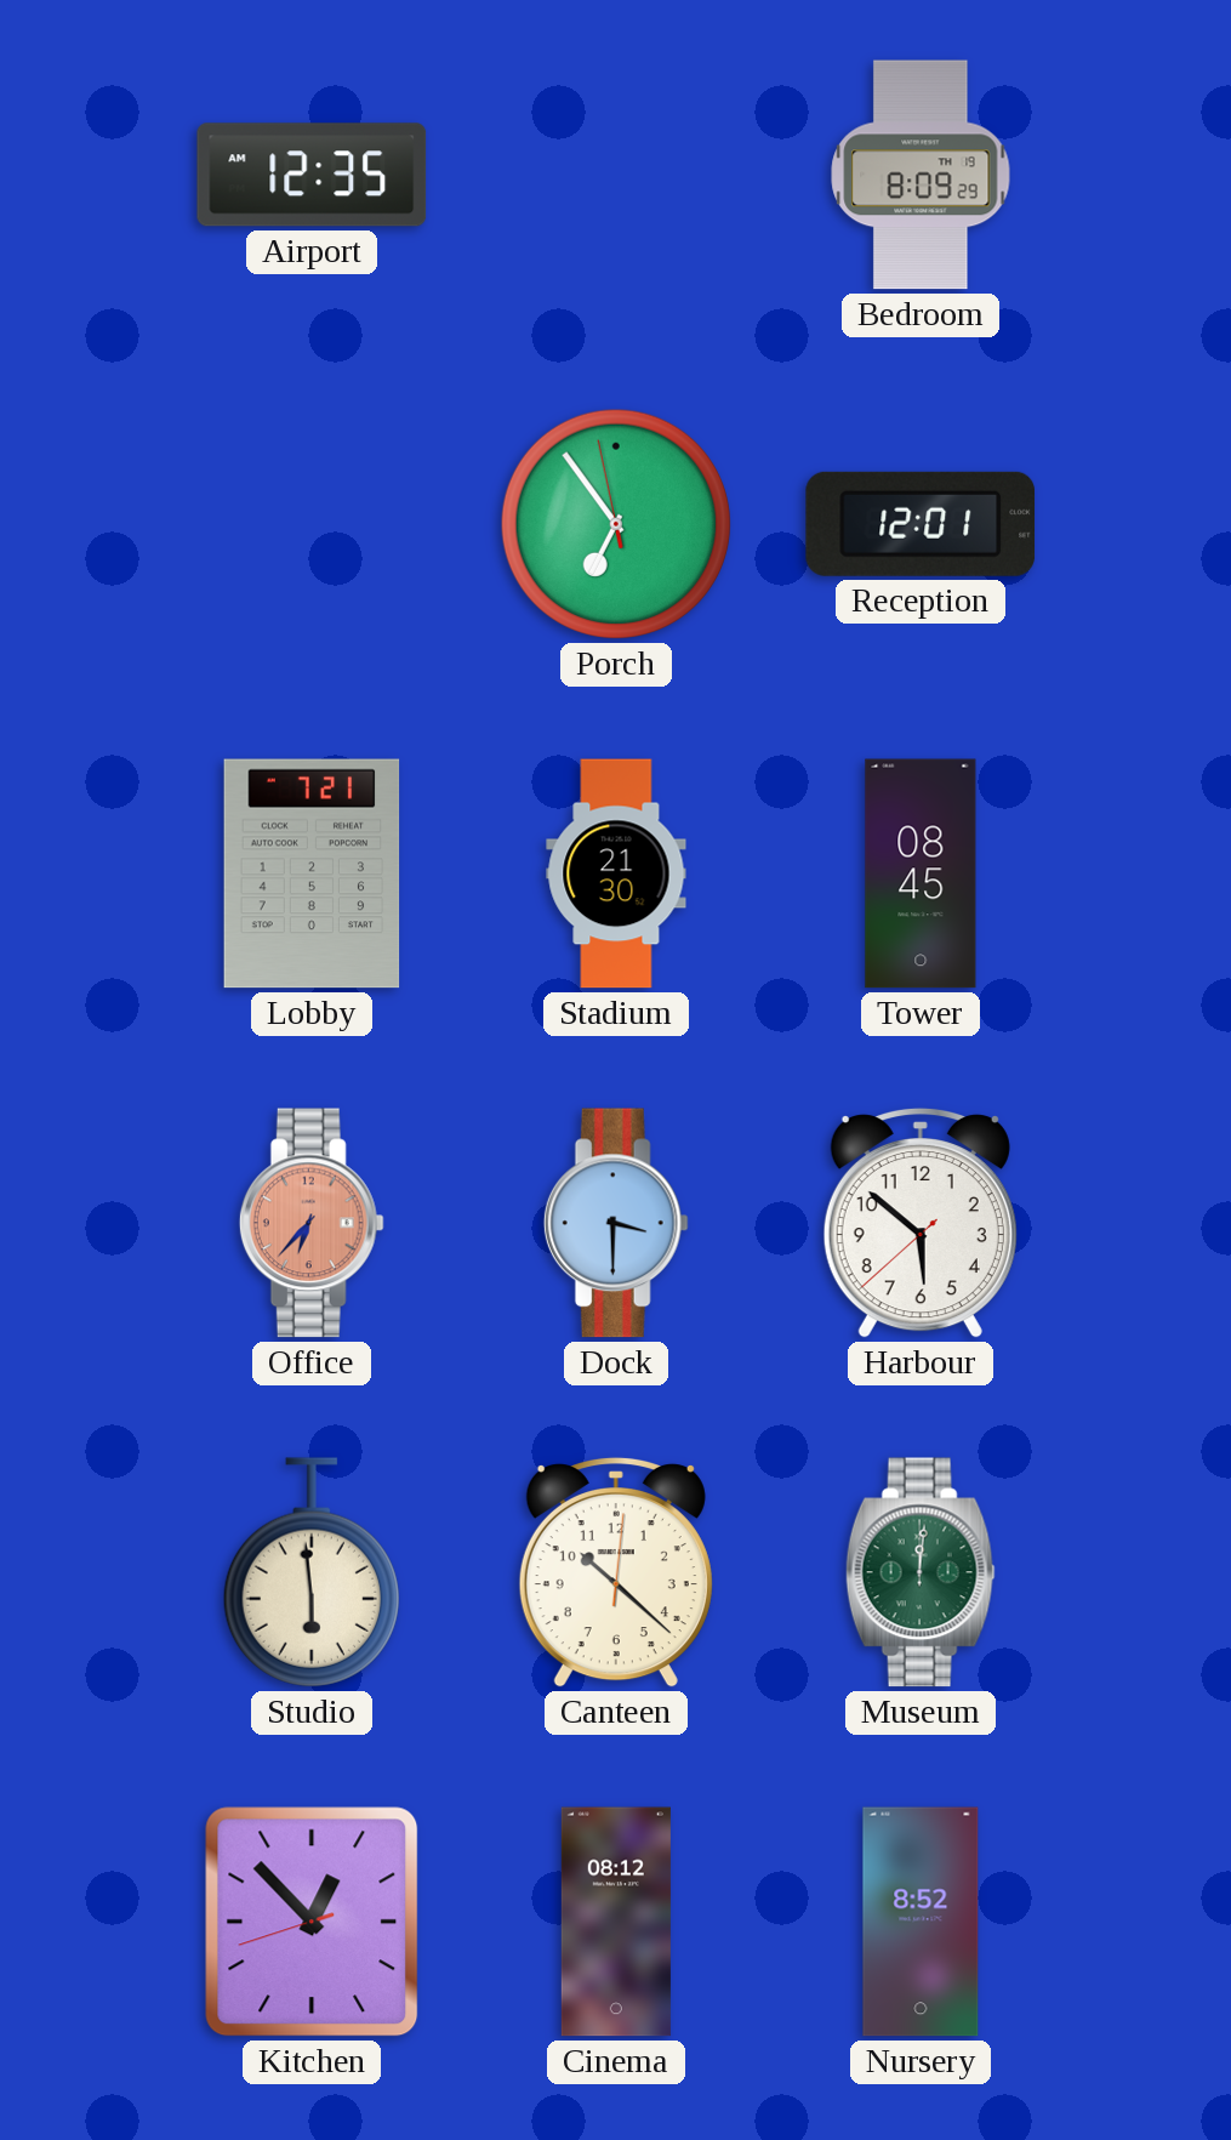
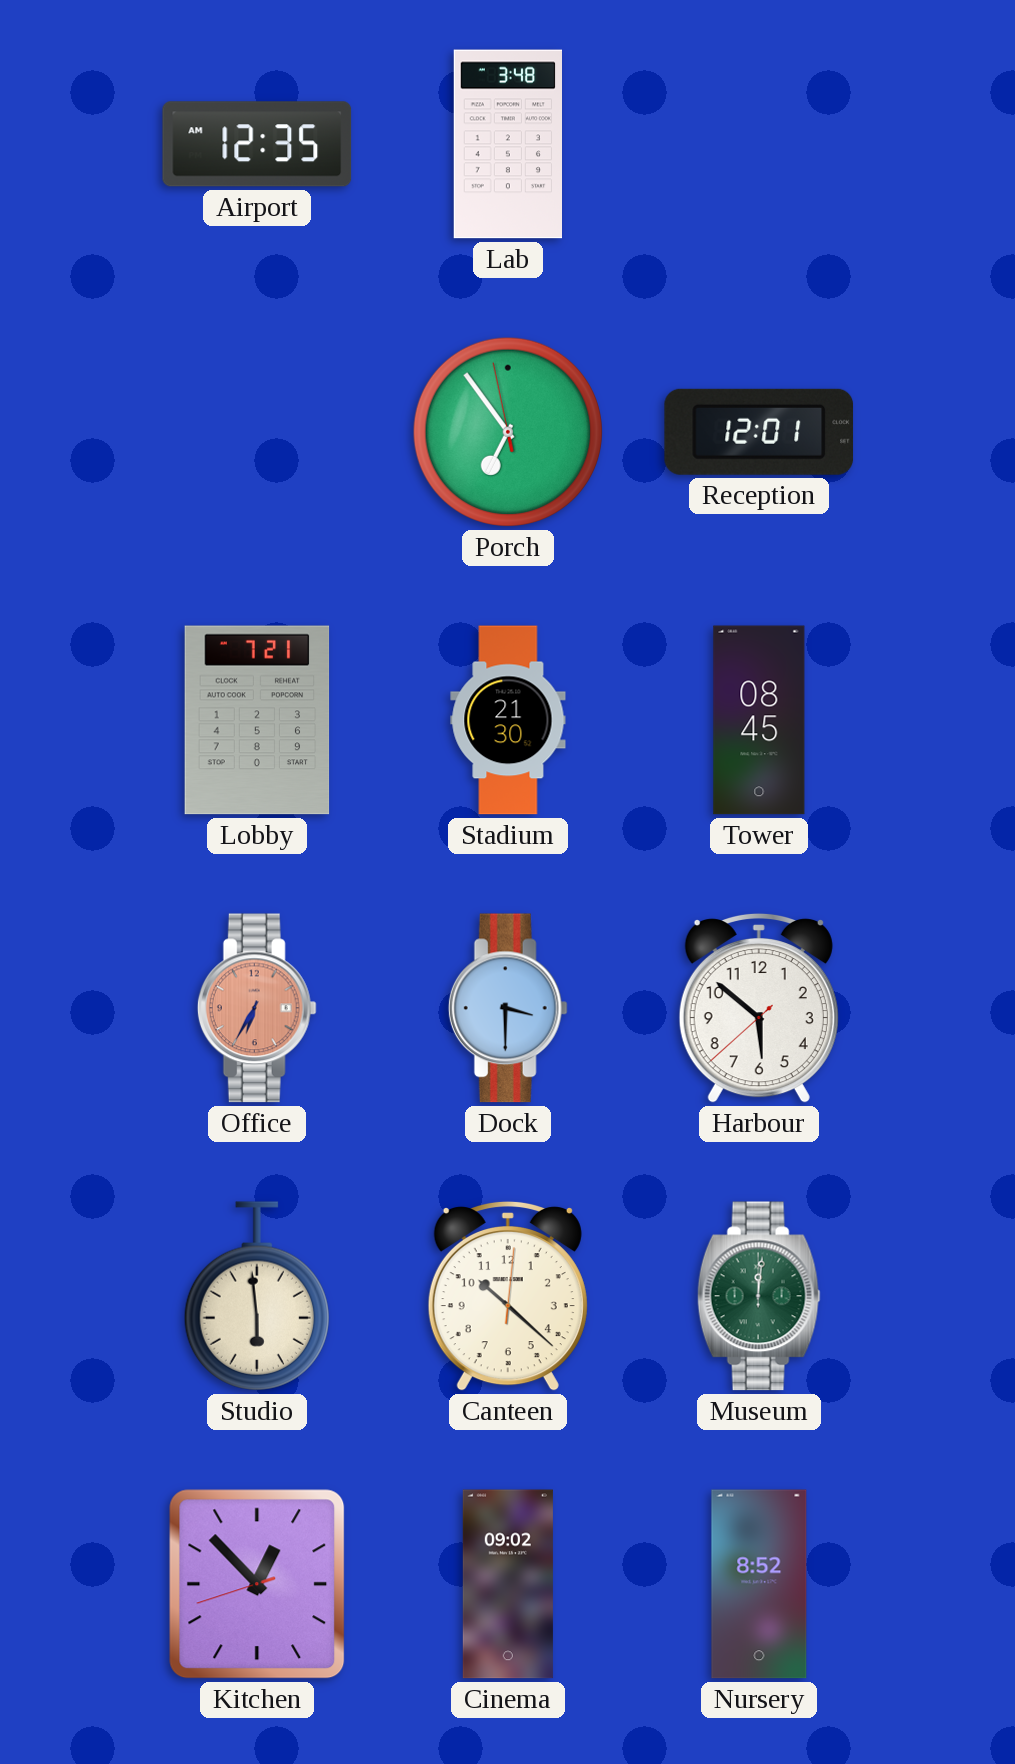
Lab: none -> 3:48 (507, 144)
Bedroom: 8:09 -> none (921, 175)
Office: 6:37 -> 6:35 (257, 1008)
Cinema: 08:12 -> 09:02 (508, 1584)
